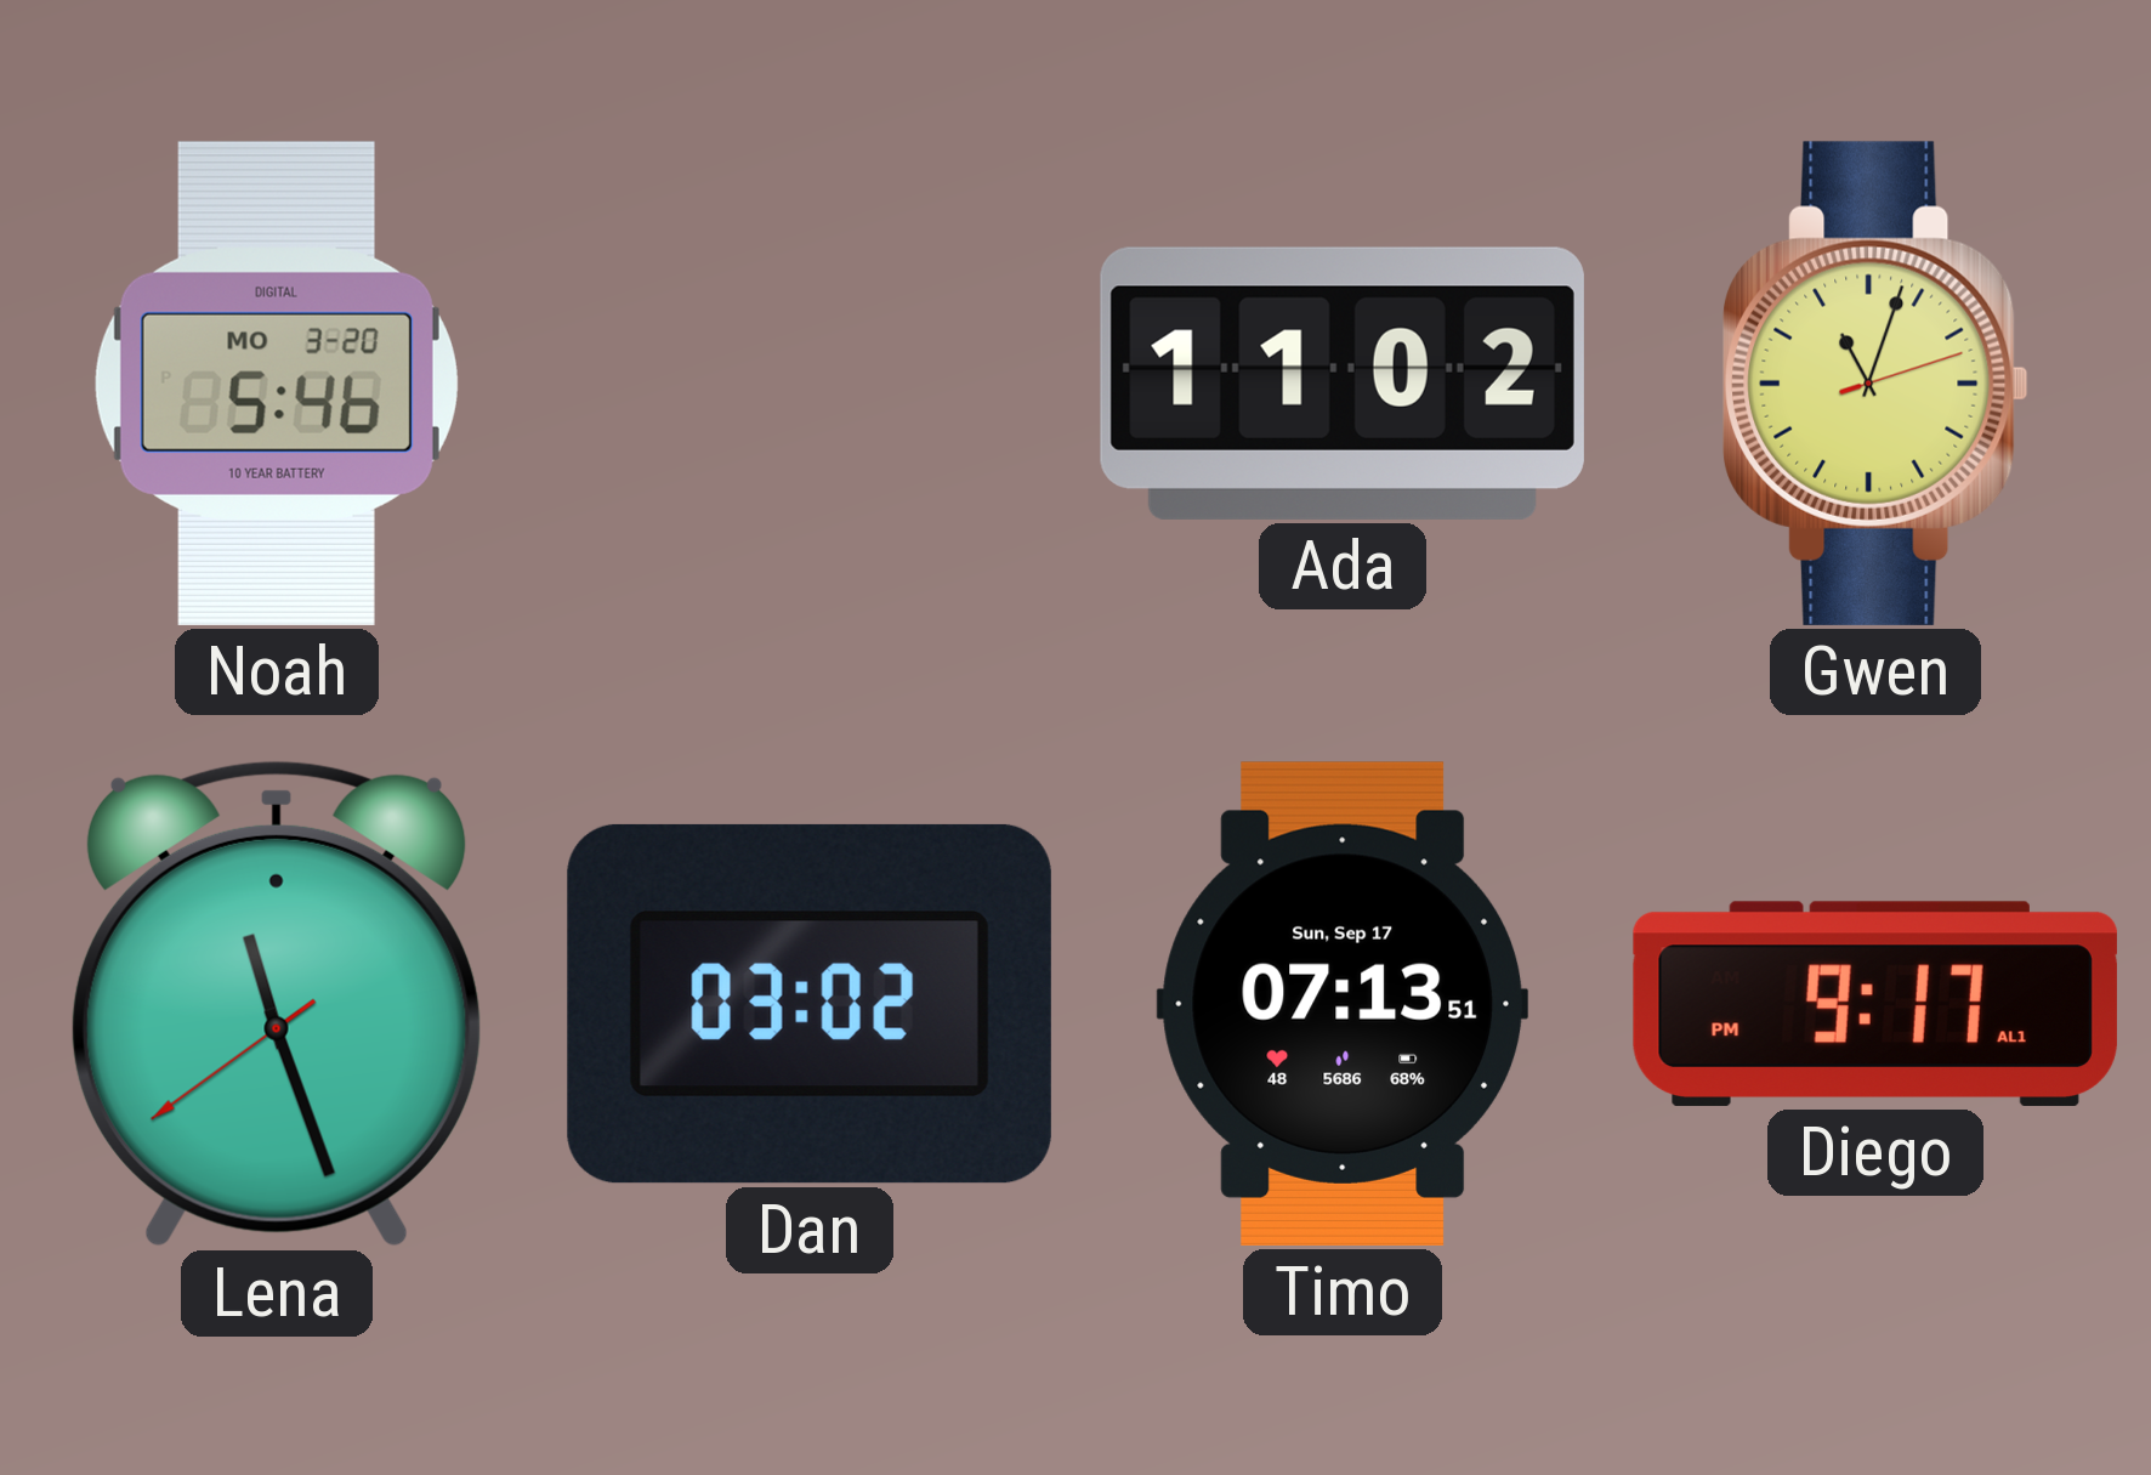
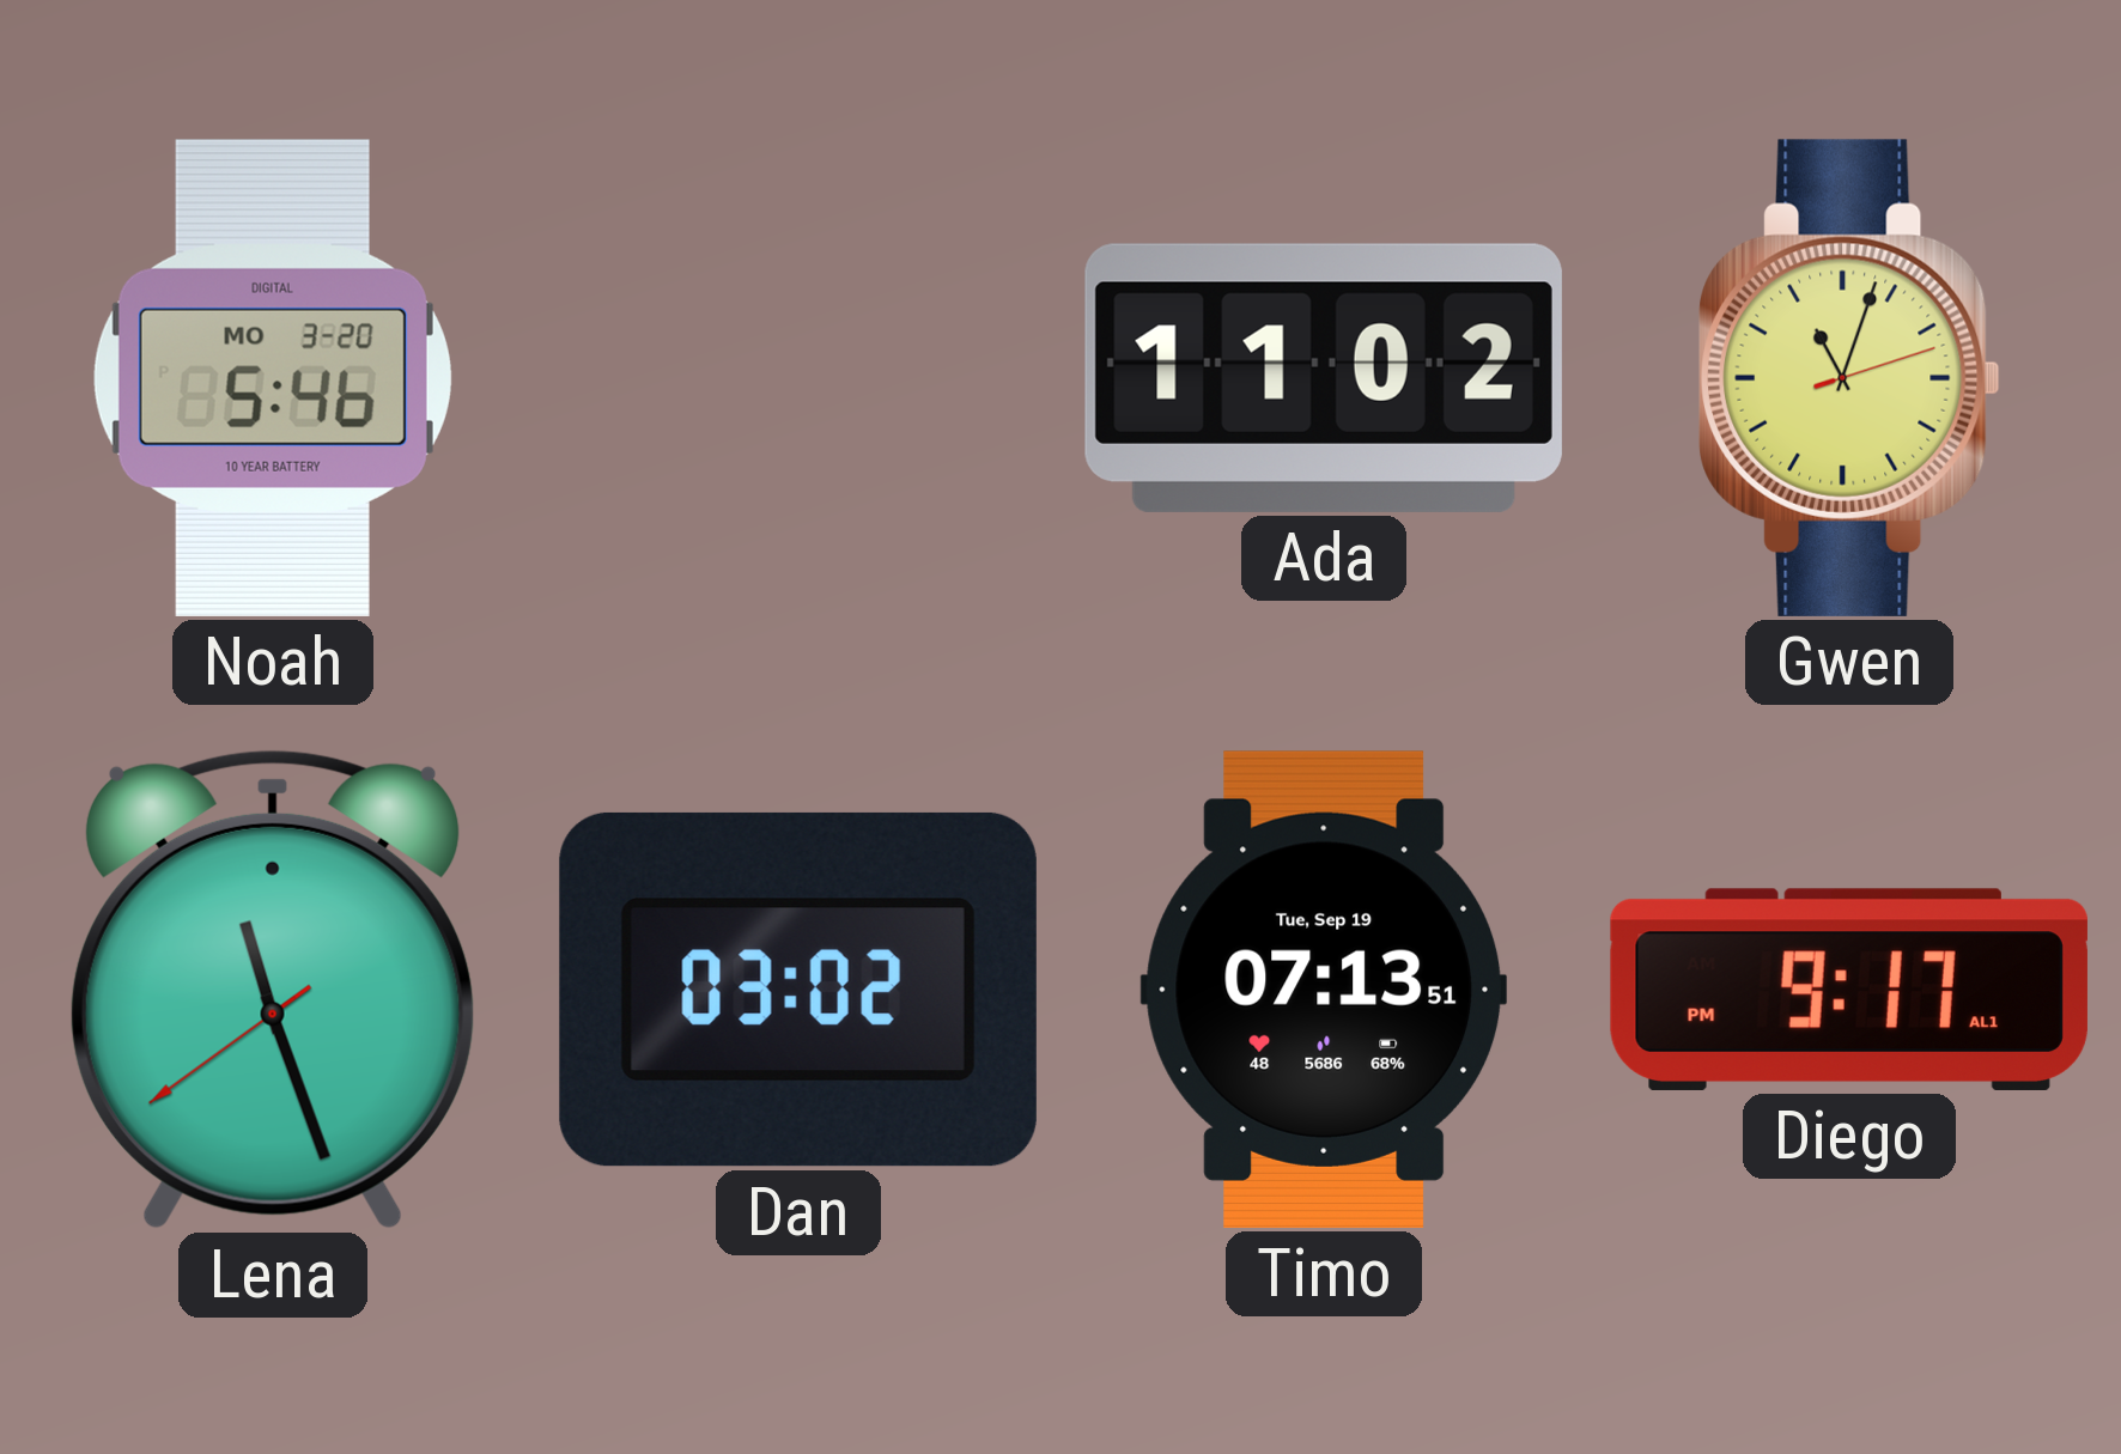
Timo date: Sun, Sep 17 -> Tue, Sep 19 (1324, 990)
